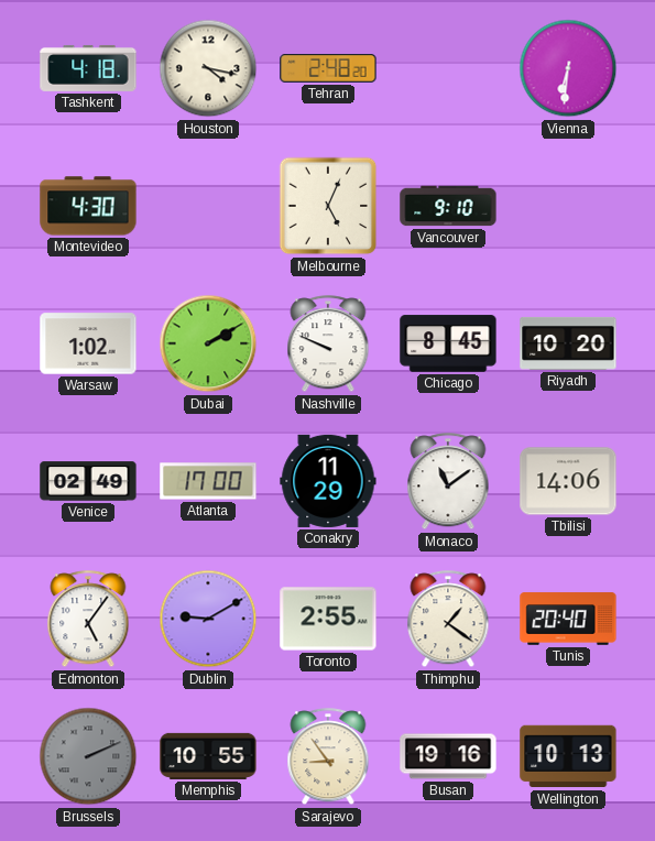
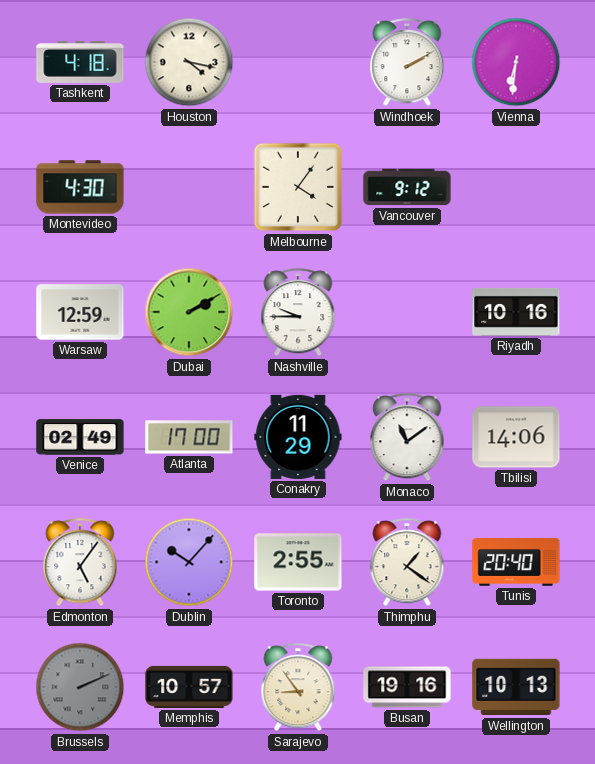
Tehran: 2:48 -> none (328, 69)
Windhoek: none -> 2:10 (407, 63)
Melbourne: 5:04 -> 4:06 (298, 187)
Vancouver: 9:10 -> 9:12 (407, 187)
Warsaw: 1:02 -> 12:59 (80, 312)
Nashville: 9:49 -> 9:45 (298, 313)
Chicago: 8:45 -> none (448, 343)
Riyadh: 10:20 -> 10:16 (516, 312)
Dublin: 9:10 -> 10:07 (189, 562)
Memphis: 10:55 -> 10:57 (189, 687)
